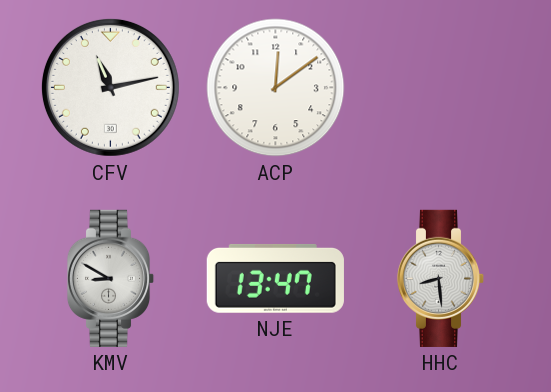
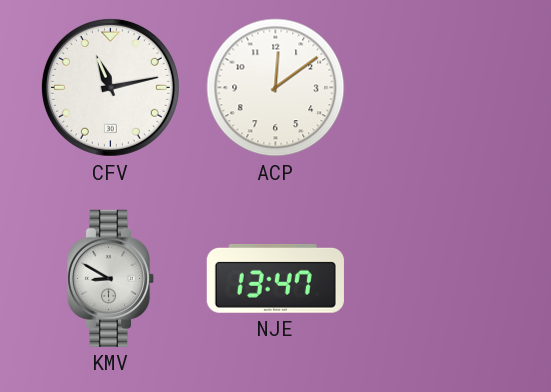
HHC: 8:29 -> none (441, 278)
